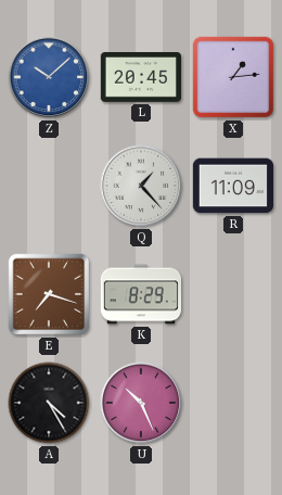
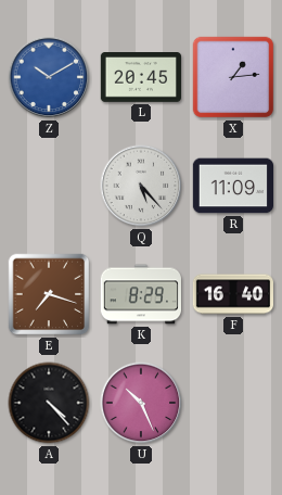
Z: 10:08 -> 10:10 (49, 77)
Q: 1:23 -> 5:23 (141, 186)
F: none -> 16:40 (232, 294)
A: 4:25 -> 4:23 (49, 403)
